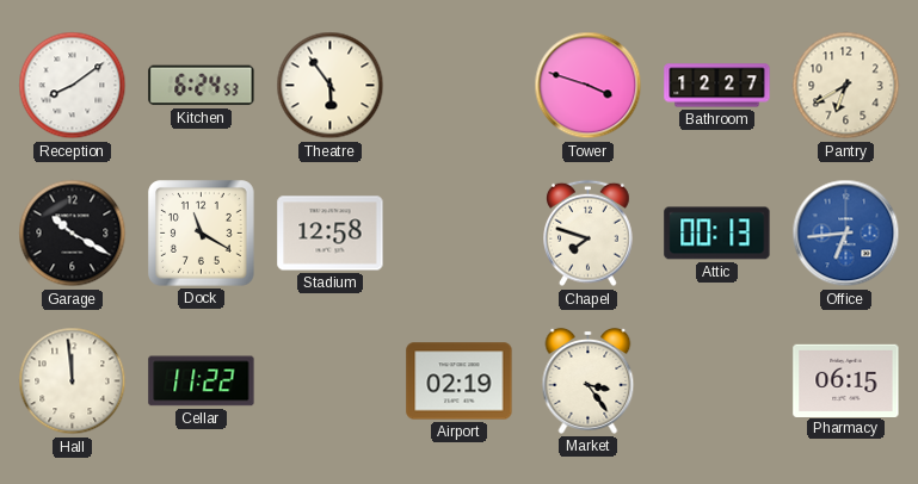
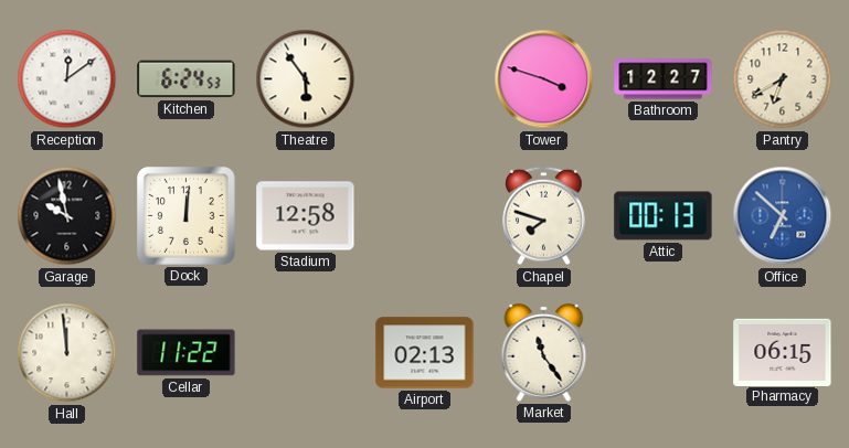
Reception: 8:09 -> 12:09 (67, 79)
Garage: 10:20 -> 9:58 (67, 216)
Dock: 11:20 -> 12:01 (187, 216)
Office: 6:44 -> 6:52 (783, 216)
Airport: 02:19 -> 02:13 (425, 353)
Market: 3:24 -> 11:24 (544, 352)
